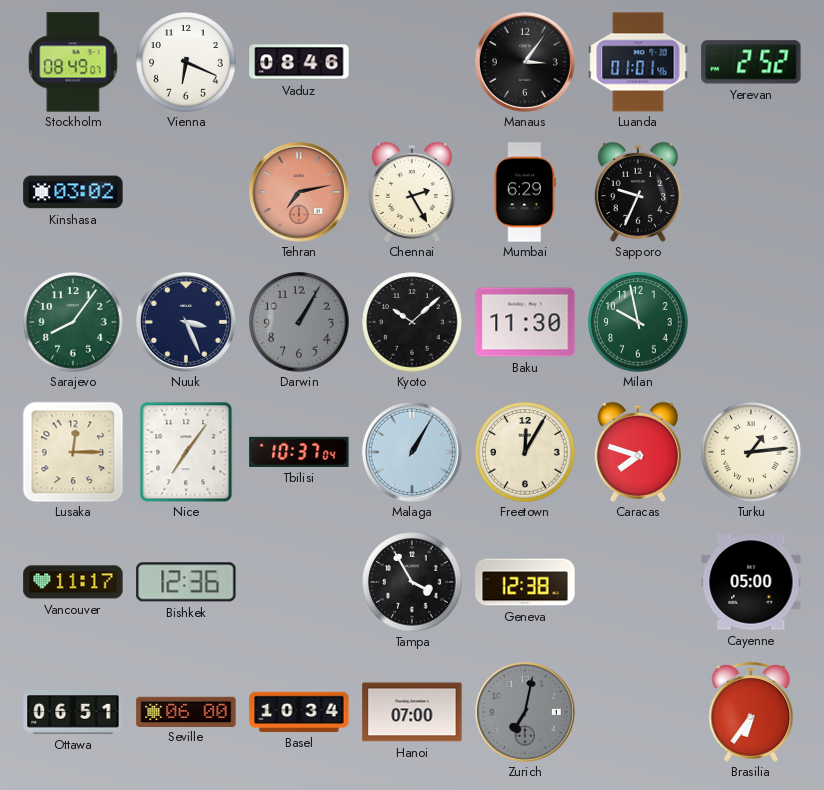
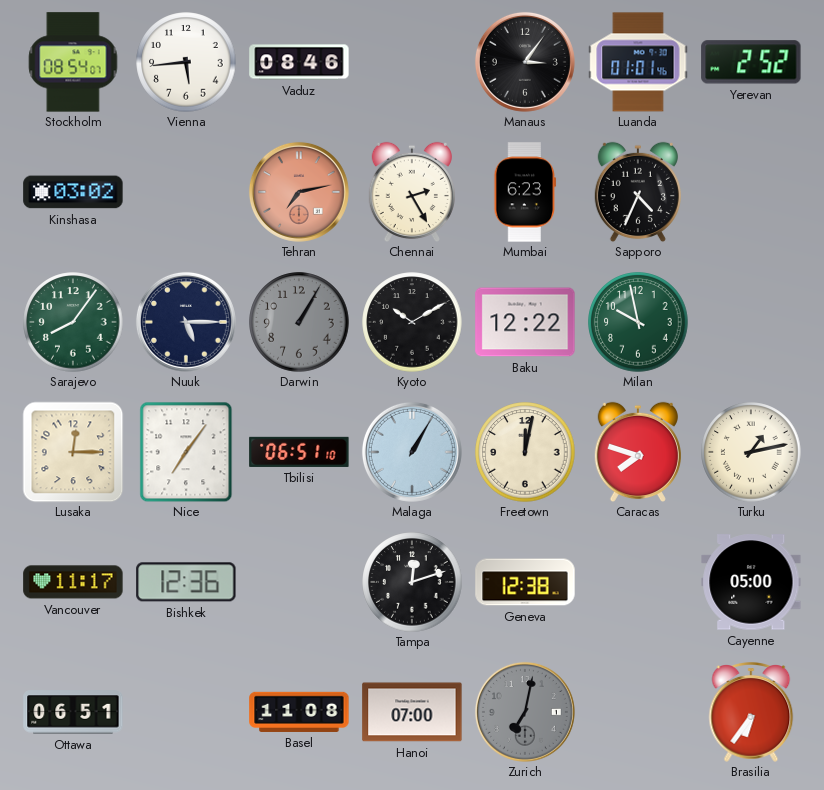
Stockholm: 08:49 -> 08:54 (73, 62)
Vienna: 6:19 -> 5:44 (186, 62)
Mumbai: 6:29 -> 6:23 (525, 192)
Sapporo: 9:34 -> 4:34 (638, 192)
Nuuk: 3:26 -> 5:15 (186, 322)
Kyoto: 10:08 -> 10:10 (412, 322)
Baku: 11:30 -> 12:22 (525, 322)
Tbilisi: 10:37 -> 06:51 (299, 452)
Freetown: 12:05 -> 12:02 (525, 452)
Turku: 1:14 -> 1:13 (751, 452)
Tampa: 3:55 -> 12:12 (412, 582)
Seville: 06:00 -> none (186, 711)
Basel: 10:34 -> 11:08 (299, 712)
